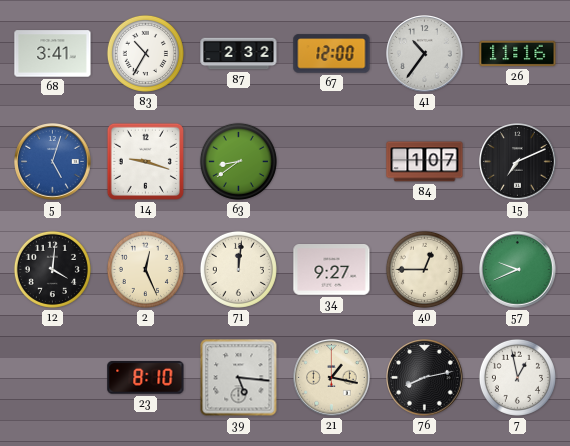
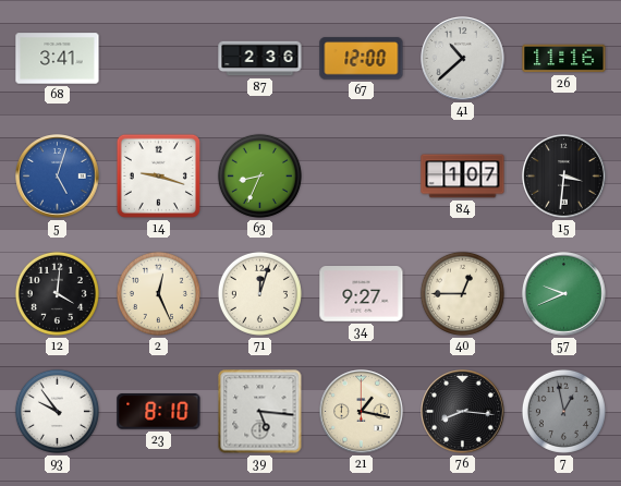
83: 10:35 -> none (145, 53)
87: 2:32 -> 2:36 (260, 59)
41: 10:36 -> 10:38 (463, 59)
63: 8:39 -> 8:34 (259, 175)
15: 7:11 -> 3:31 (564, 177)
71: 12:01 -> 12:03 (259, 293)
93: none -> 9:54 (57, 411)
76: 8:13 -> 8:16 (463, 412)
7 dial: white -> grey (563, 411)
